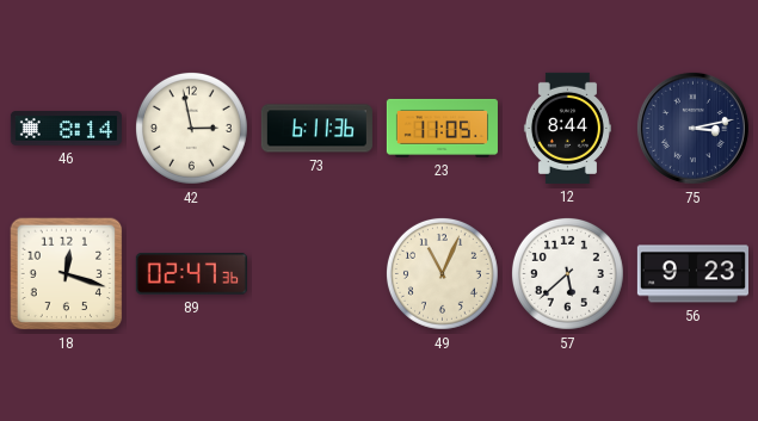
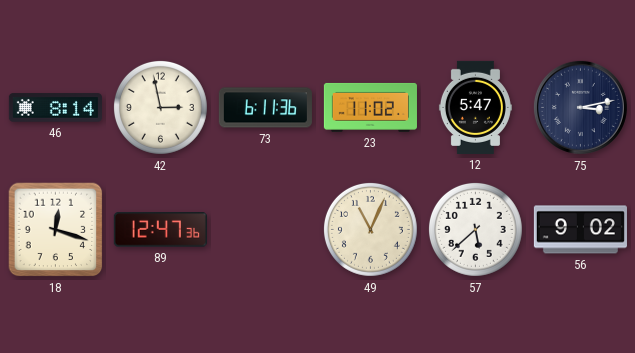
23: 11:05 -> 11:02 (370, 107)
12: 8:44 -> 5:47 (475, 107)
89: 02:47 -> 12:47 (160, 230)
56: 9:23 -> 9:02 (580, 230)
